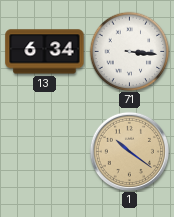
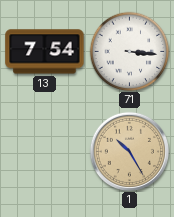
13: 6:34 -> 7:54 (45, 52)
1: 10:21 -> 10:25 (129, 151)
